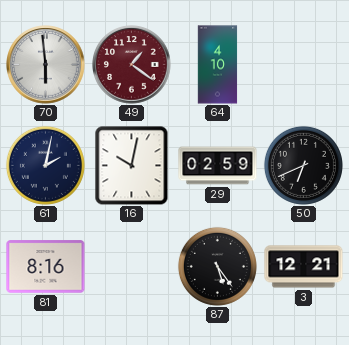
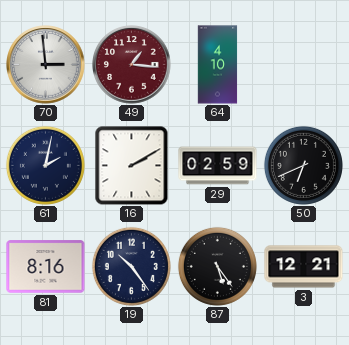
70: 5:59 -> 2:59 (46, 65)
49: 1:21 -> 1:16 (132, 65)
16: 10:02 -> 2:10 (132, 166)
19: none -> 10:24 (131, 266)
